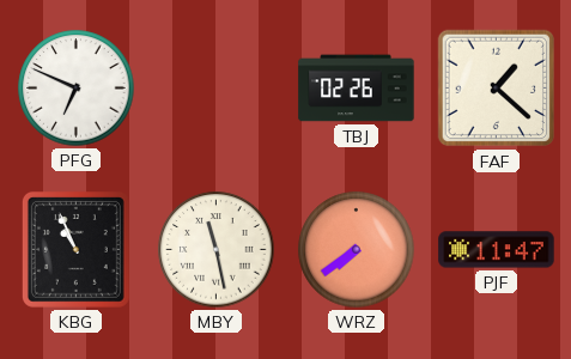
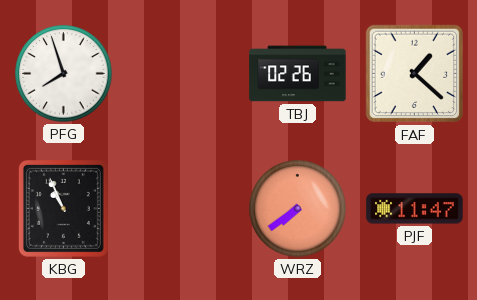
PFG: 6:49 -> 7:57 (64, 74)
MBY: 11:28 -> none (217, 250)
